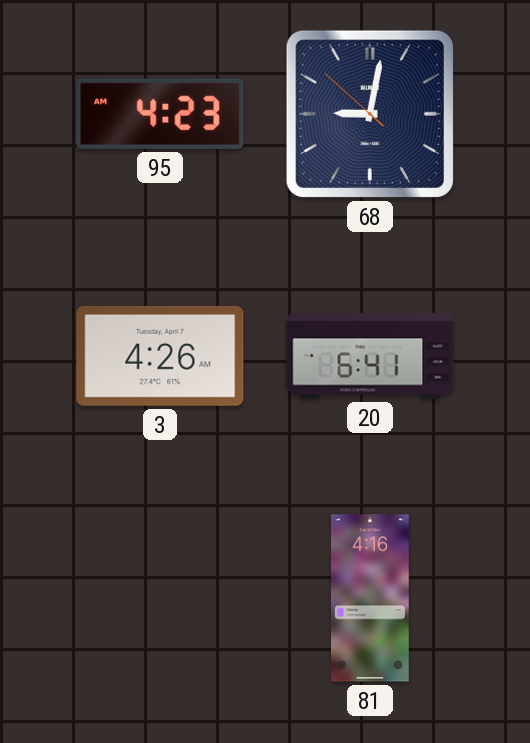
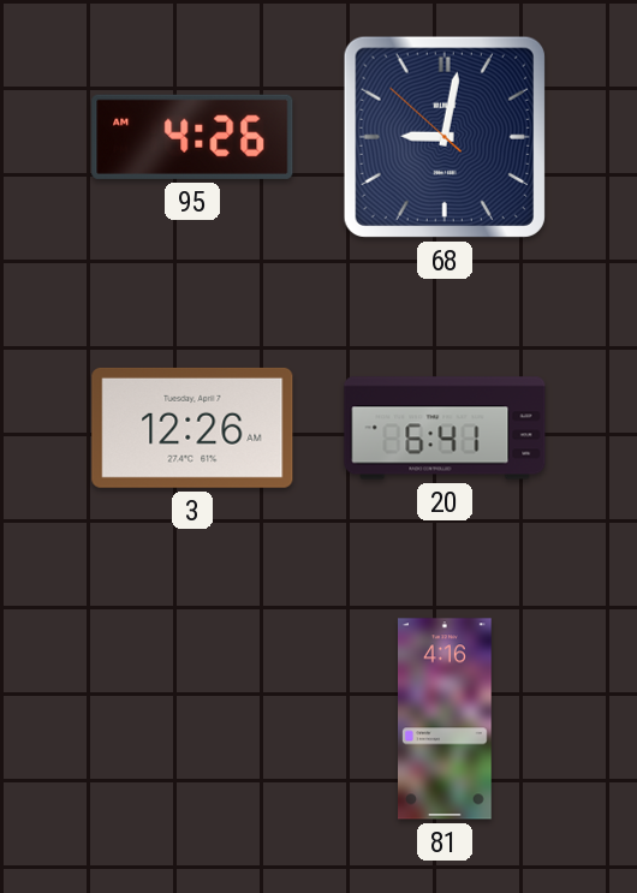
95: 4:23 -> 4:26 (192, 137)
3: 4:26 -> 12:26 (192, 428)
